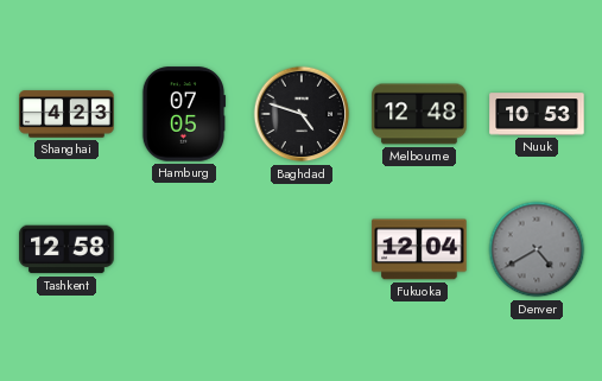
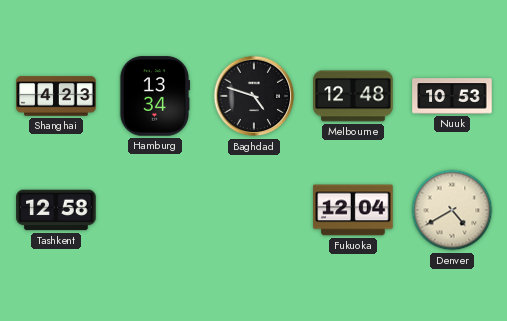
Hamburg: 07:05 -> 13:34 (155, 96)
Denver dial: grey -> cream (452, 210)
